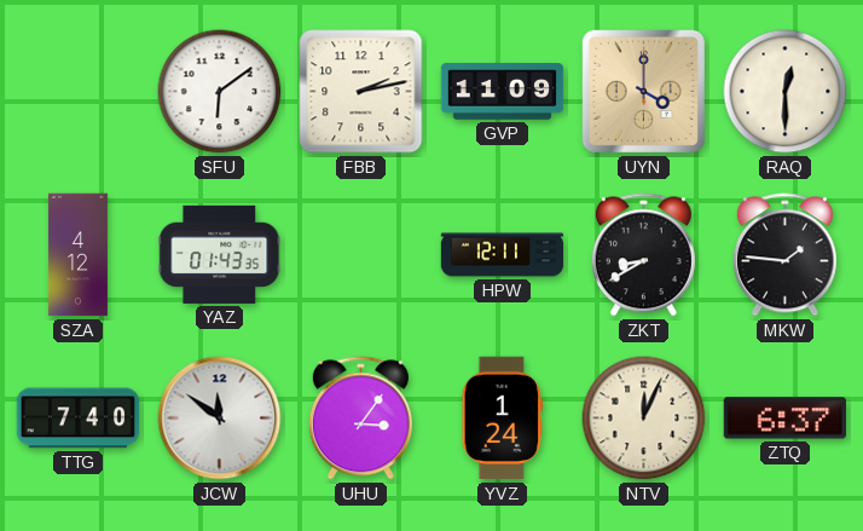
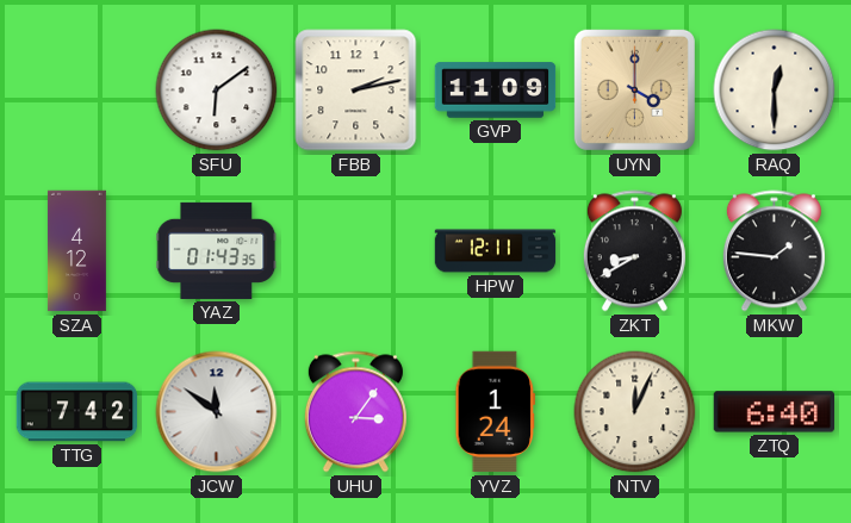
TTG: 7:40 -> 7:42 (77, 412)
ZTQ: 6:37 -> 6:40 (774, 412)
